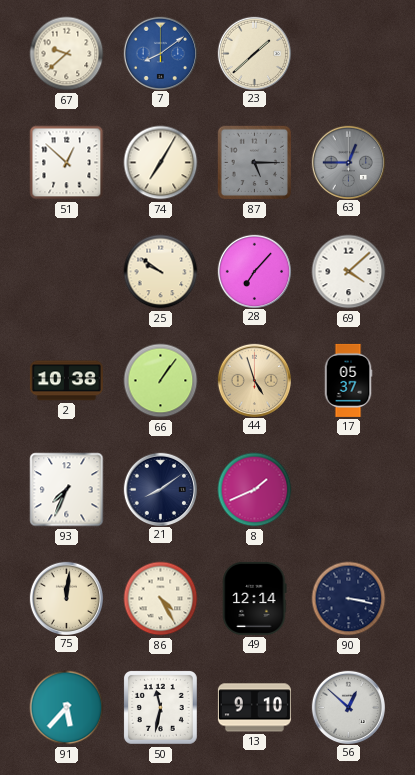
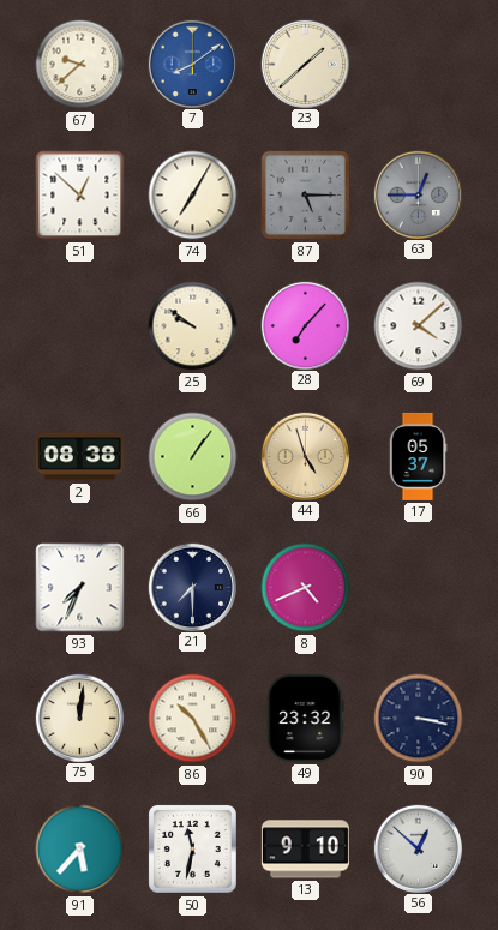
2: 10:38 -> 08:38 (79, 457)
21: 8:09 -> 7:30 (192, 587)
8: 1:41 -> 4:41 (306, 588)
86: 4:25 -> 10:25 (193, 719)
49: 12:14 -> 23:32 (306, 718)
